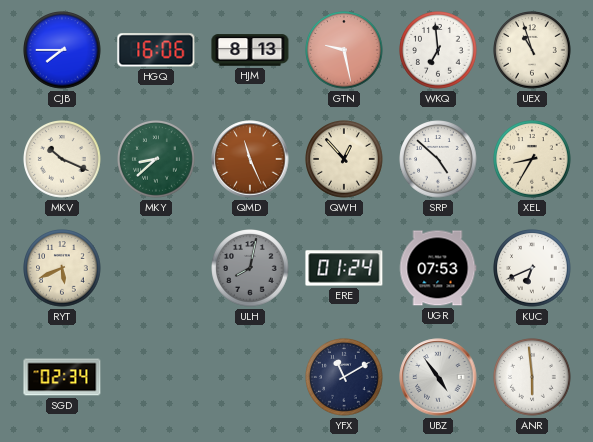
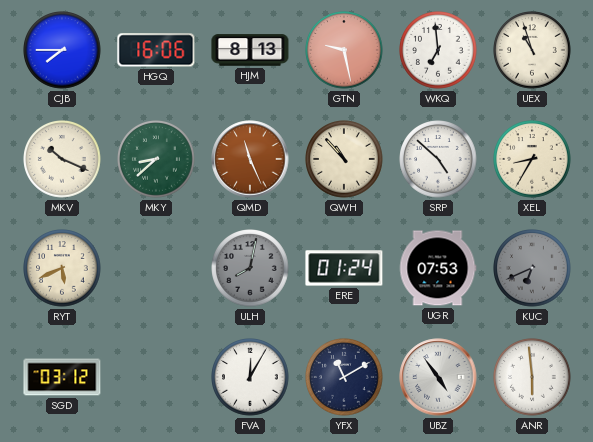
QWH: 12:53 -> 10:53 (344, 159)
KUC dial: white -> grey (532, 268)
SGD: 02:34 -> 03:12 (62, 377)
FVA: none -> 12:05 (250, 377)
